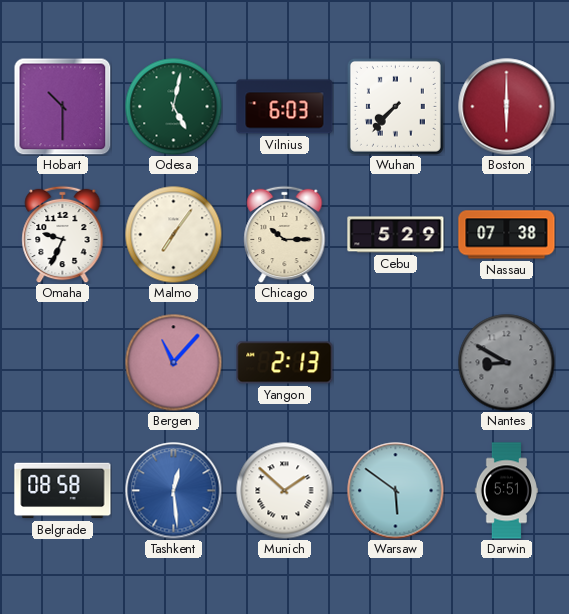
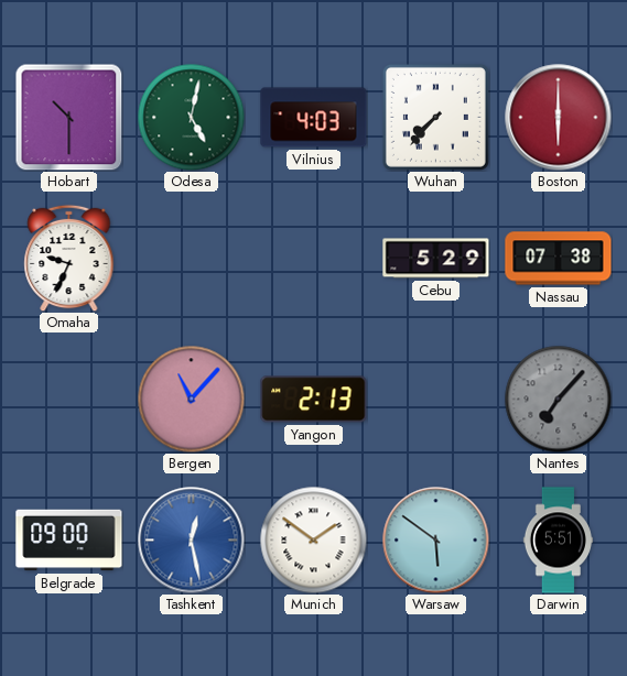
Vilnius: 6:03 -> 4:03 (314, 118)
Malmo: 7:06 -> none (173, 234)
Chicago: 10:15 -> none (285, 234)
Nantes: 8:50 -> 7:07 (558, 399)
Belgrade: 08:58 -> 09:00 (69, 541)
Tashkent: 12:29 -> 12:28 (192, 541)
Munich: 1:52 -> 1:51 (313, 539)
